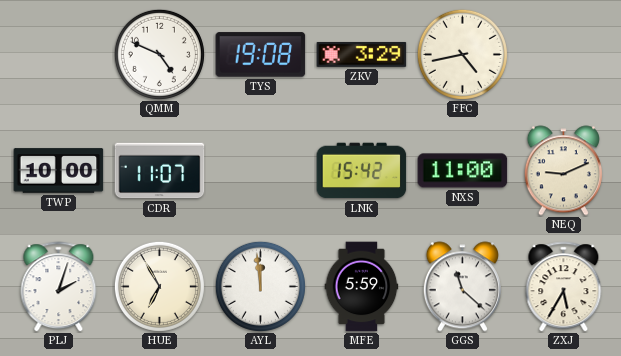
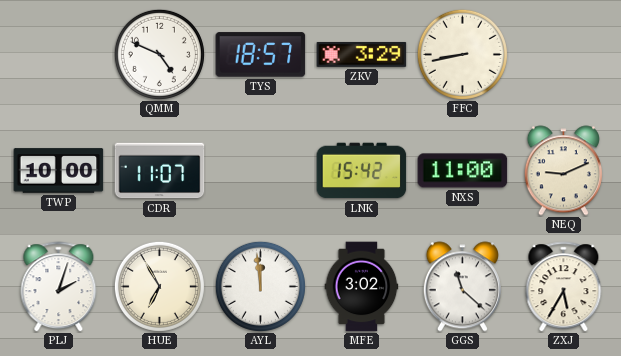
TYS: 19:08 -> 18:57 (261, 55)
FFC: 4:43 -> 8:43 (462, 54)
MFE: 5:59 -> 3:02 (362, 287)
